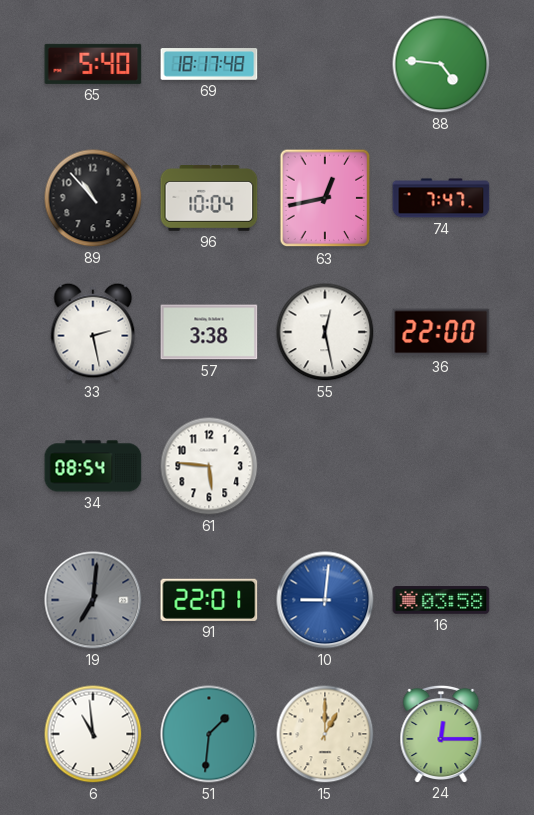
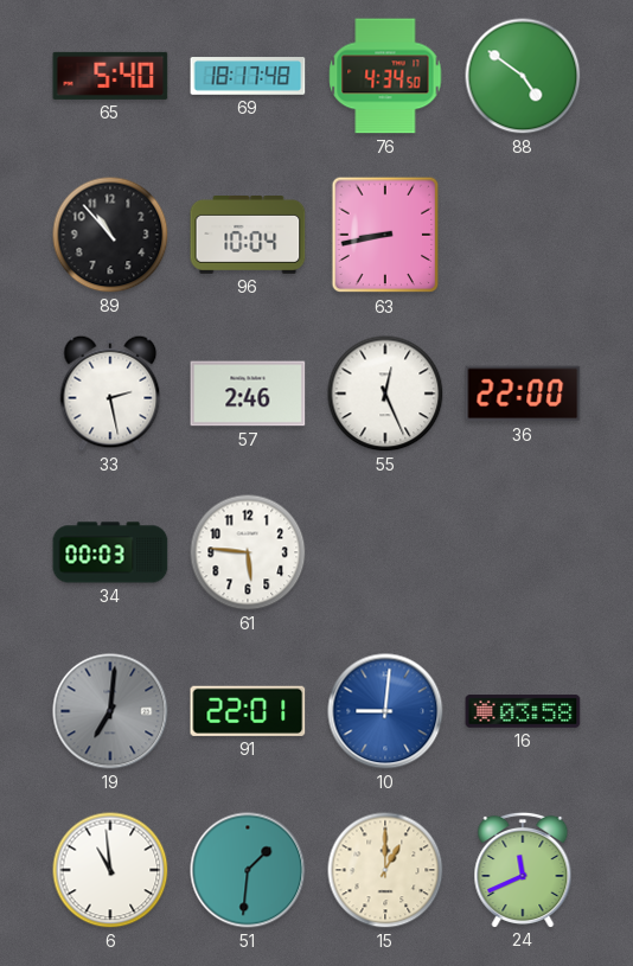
76: none -> 4:34 (385, 76)
88: 4:46 -> 4:51 (523, 76)
63: 12:43 -> 8:43 (385, 235)
74: 7:47 -> none (441, 198)
57: 3:38 -> 2:46 (248, 394)
55: 12:28 -> 12:26 (385, 394)
34: 08:54 -> 00:03 (110, 552)
24: 12:15 -> 11:41 (523, 869)
